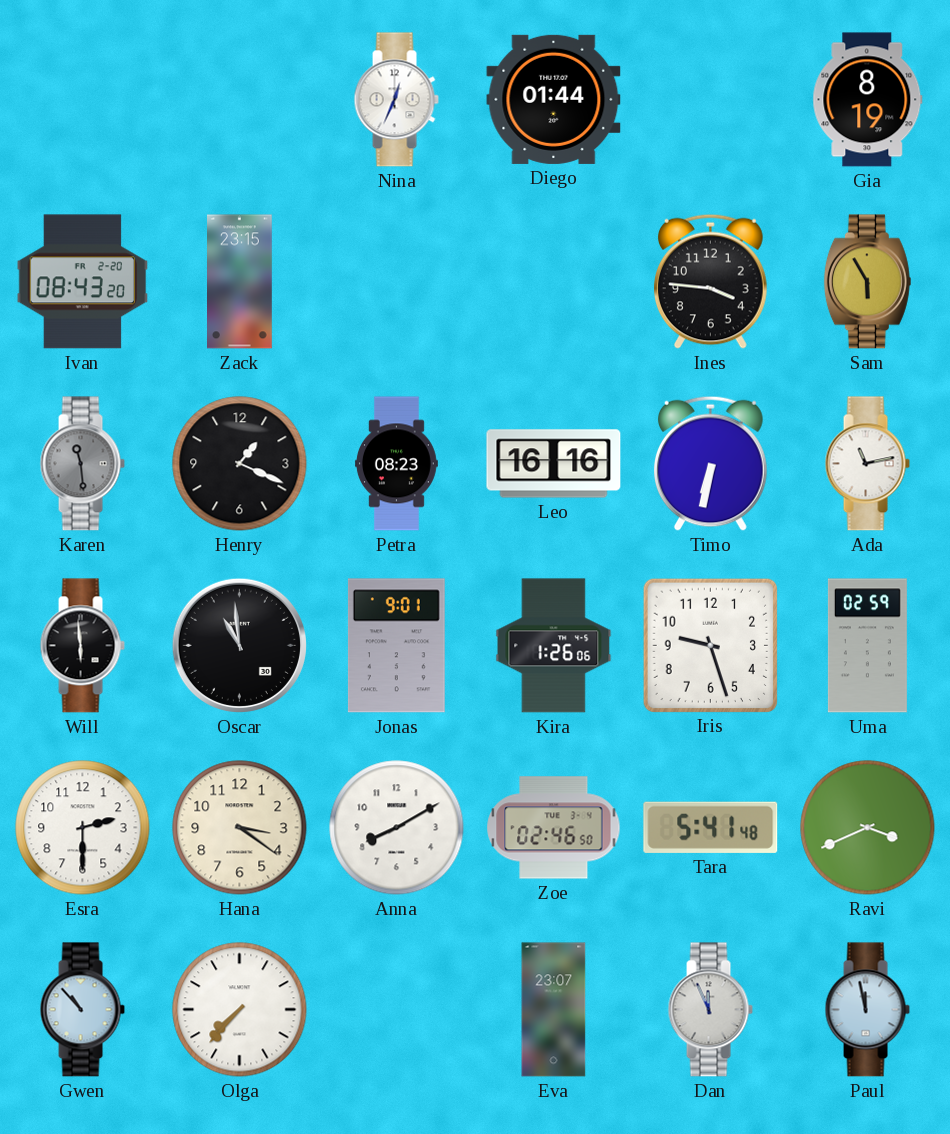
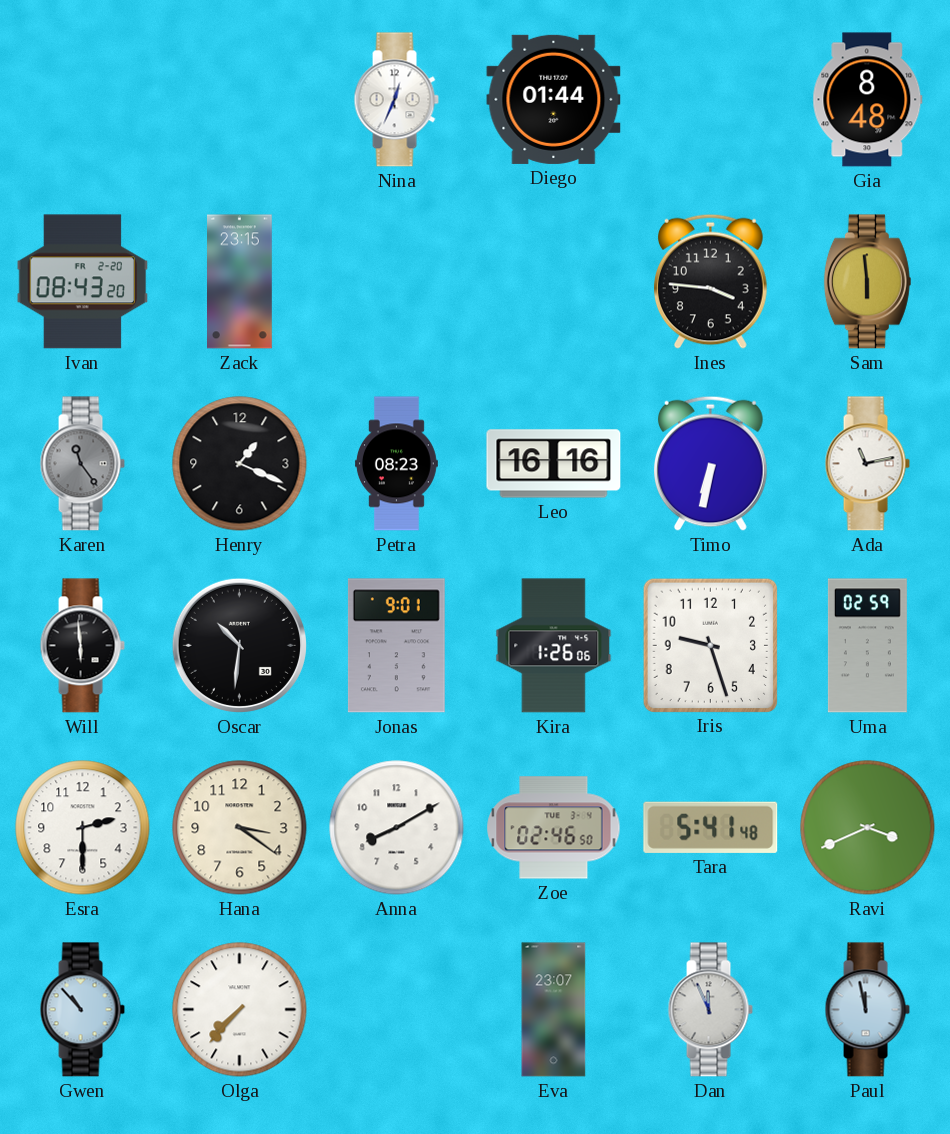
Gia: 8:19 -> 8:48 (868, 100)
Sam: 5:55 -> 5:59 (867, 282)
Karen: 11:29 -> 11:24 (82, 464)
Oscar: 10:59 -> 10:31 (239, 645)
